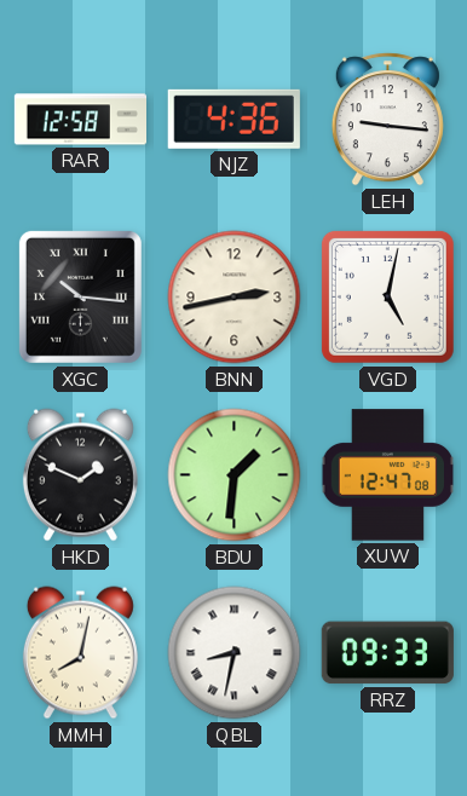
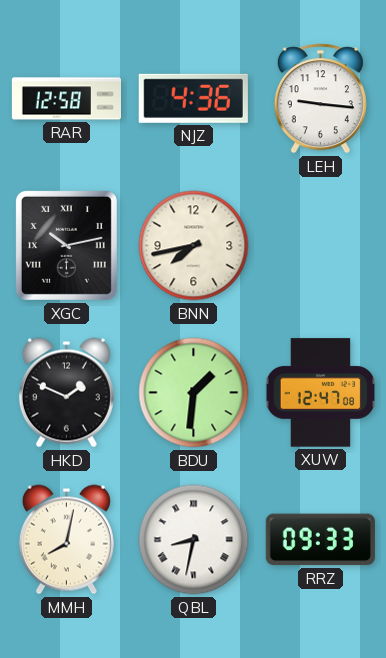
XGC: 10:16 -> 10:13 (66, 245)
BNN: 2:43 -> 7:43 (194, 246)
VGD: 5:02 -> none (387, 296)
